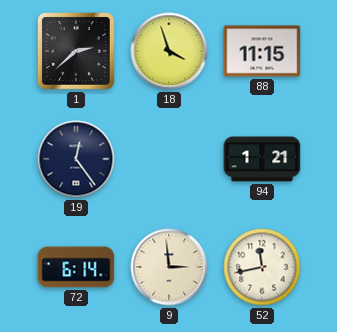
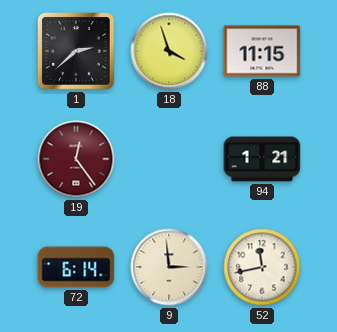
19 dial: navy -> burgundy (76, 159)
